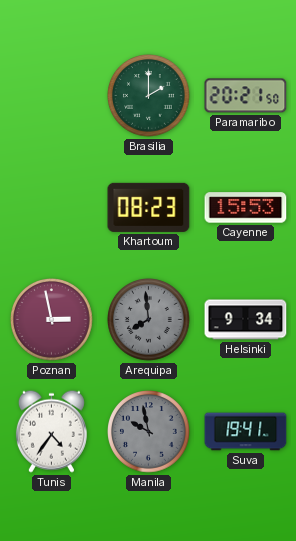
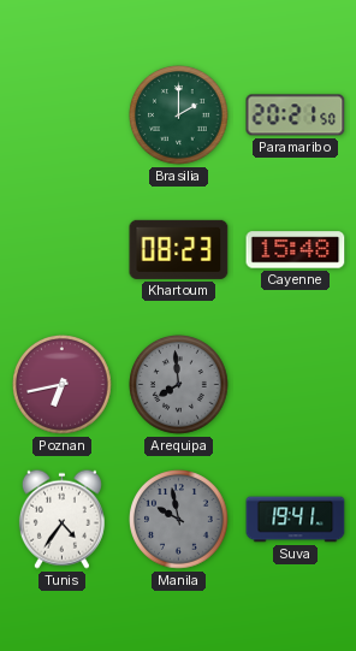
Cayenne: 15:53 -> 15:48 (296, 250)
Poznan: 2:58 -> 6:43 (63, 385)
Helsinki: 9:34 -> none (246, 320)
